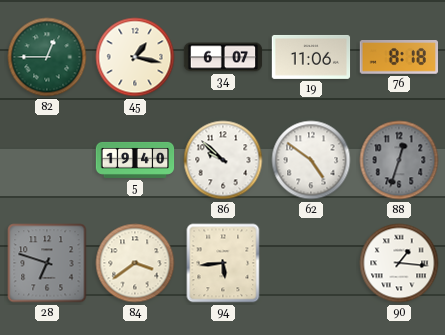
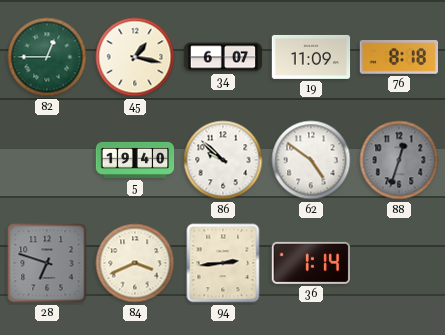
19: 11:06 -> 11:09 (311, 57)
84: 3:39 -> 3:41 (135, 263)
94: 5:44 -> 2:44 (223, 263)
36: none -> 1:14 (310, 263)
90: 1:16 -> none (399, 263)
